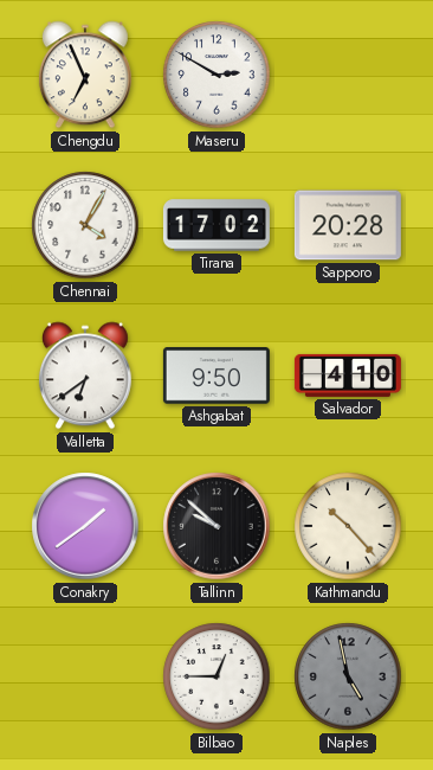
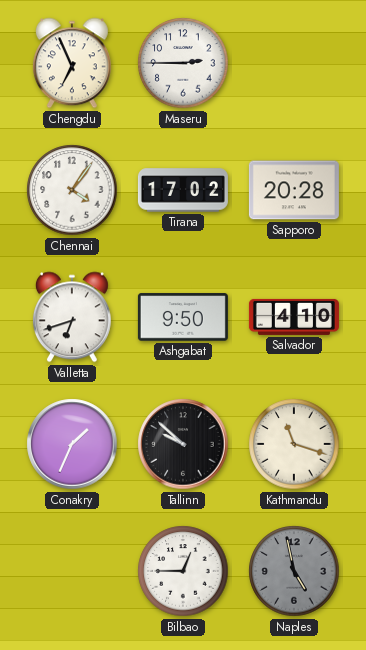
Maseru: 2:50 -> 2:45 (183, 63)
Chennai: 4:05 -> 4:06 (72, 190)
Valletta: 6:39 -> 6:42 (72, 317)
Conakry: 1:39 -> 1:34 (72, 444)
Kathmandu: 10:23 -> 11:18 (294, 444)
